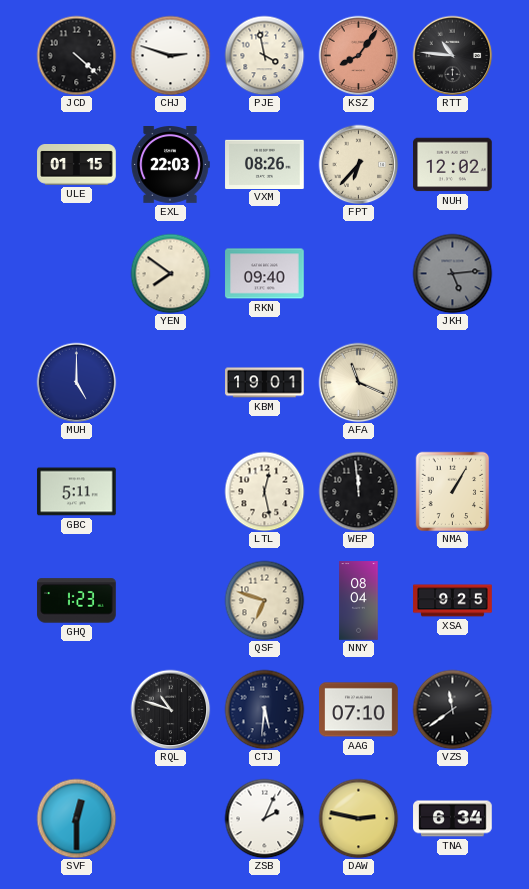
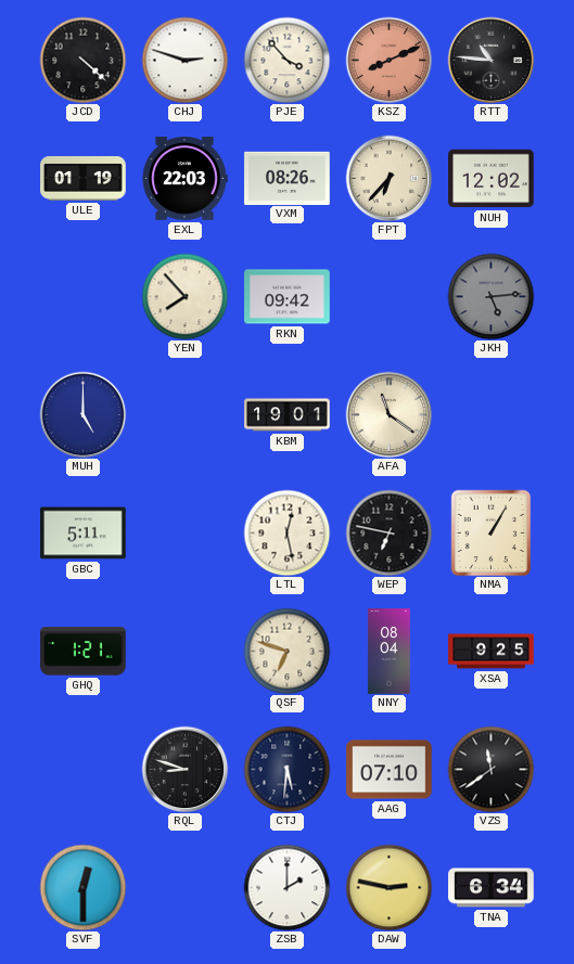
PJE: 3:58 -> 3:53 (286, 60)
KSZ: 8:06 -> 8:11 (388, 60)
ULE: 01:15 -> 01:19 (84, 179)
YEN: 7:51 -> 7:53 (184, 296)
RKN: 09:40 -> 09:42 (288, 297)
AFA: 11:19 -> 11:21 (388, 414)
WEP: 11:59 -> 6:47 (388, 532)
GHQ: 1:23 -> 1:21 (84, 652)
RQL: 10:48 -> 8:48 (184, 769)
ZSB: 2:04 -> 2:00 (286, 887)
